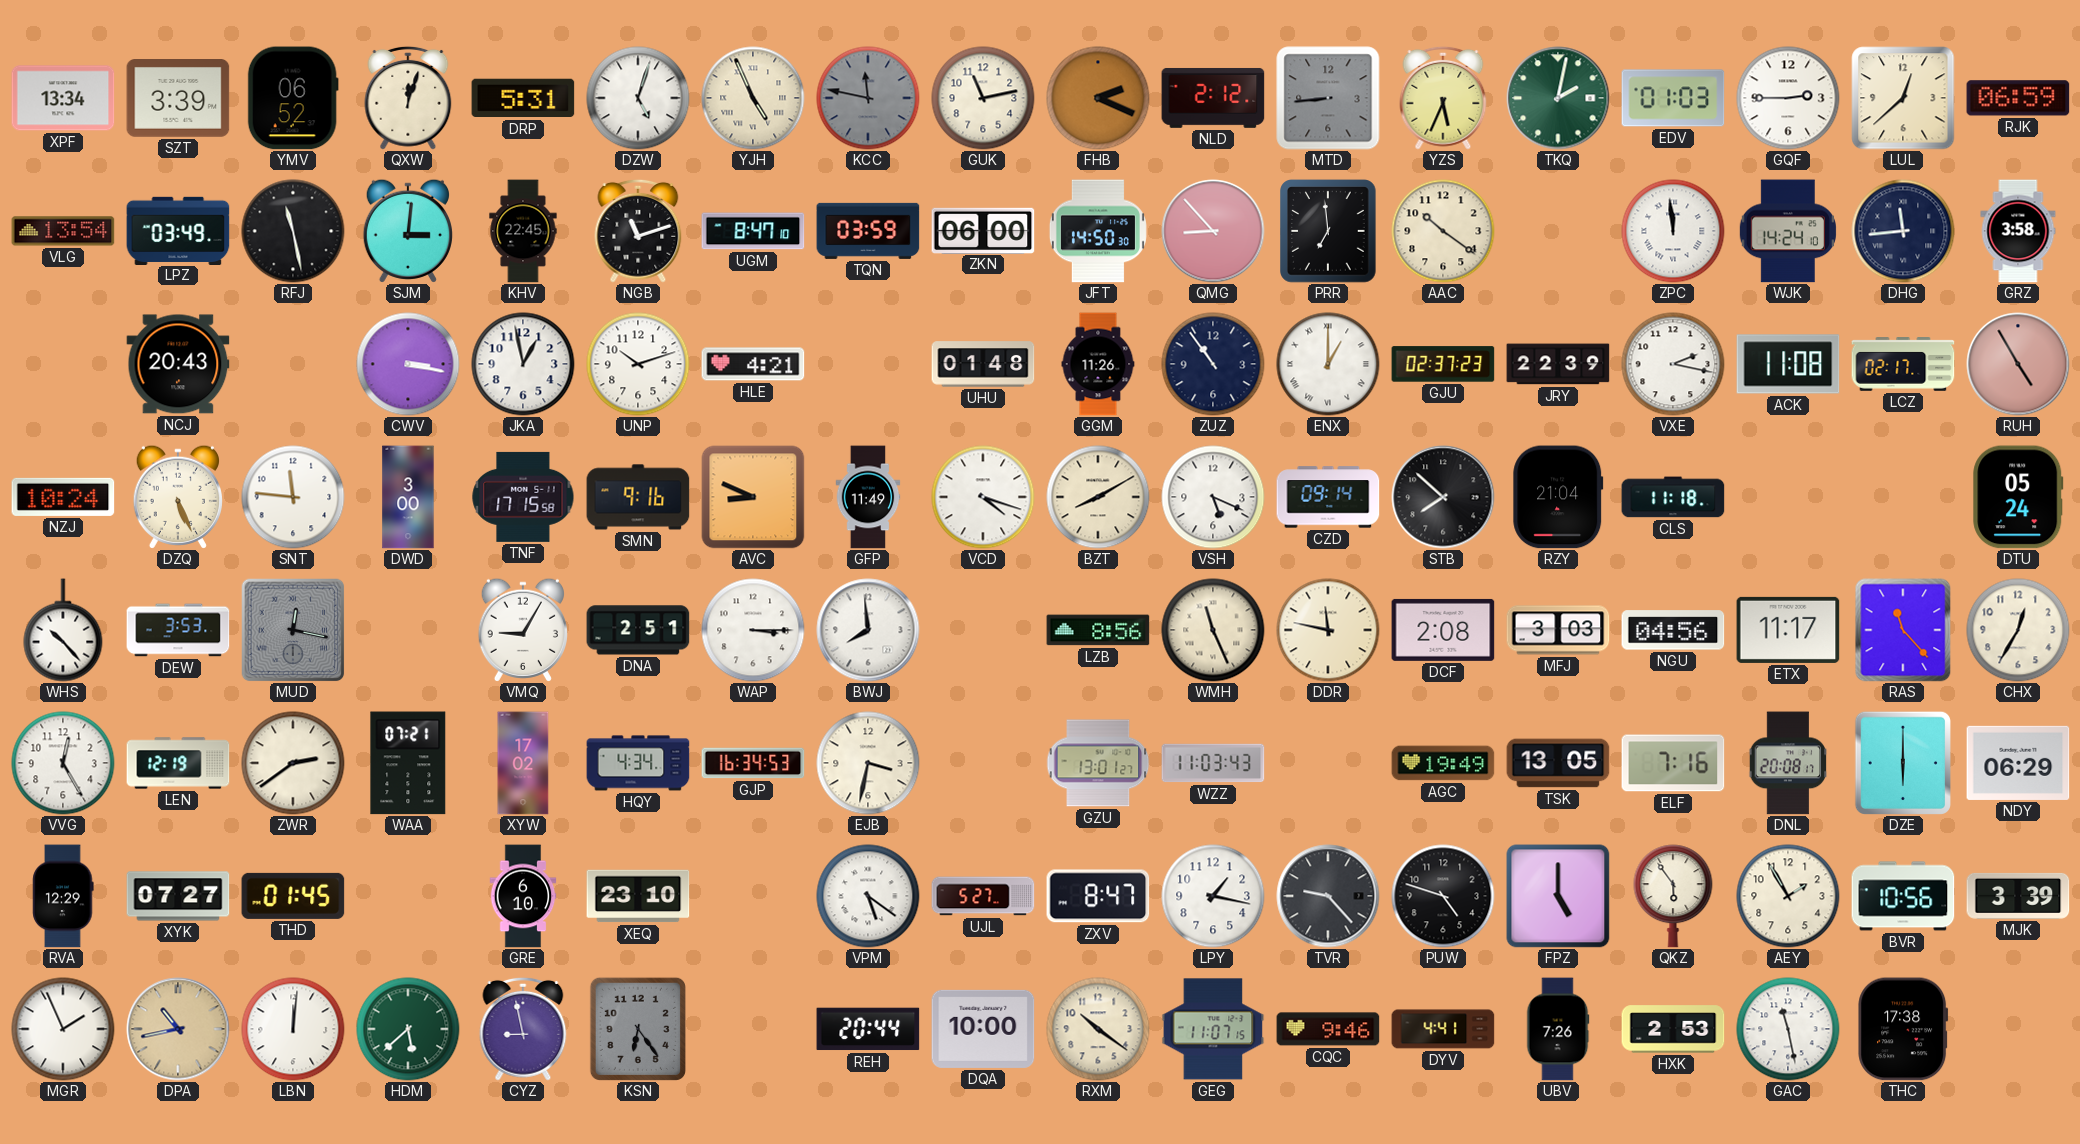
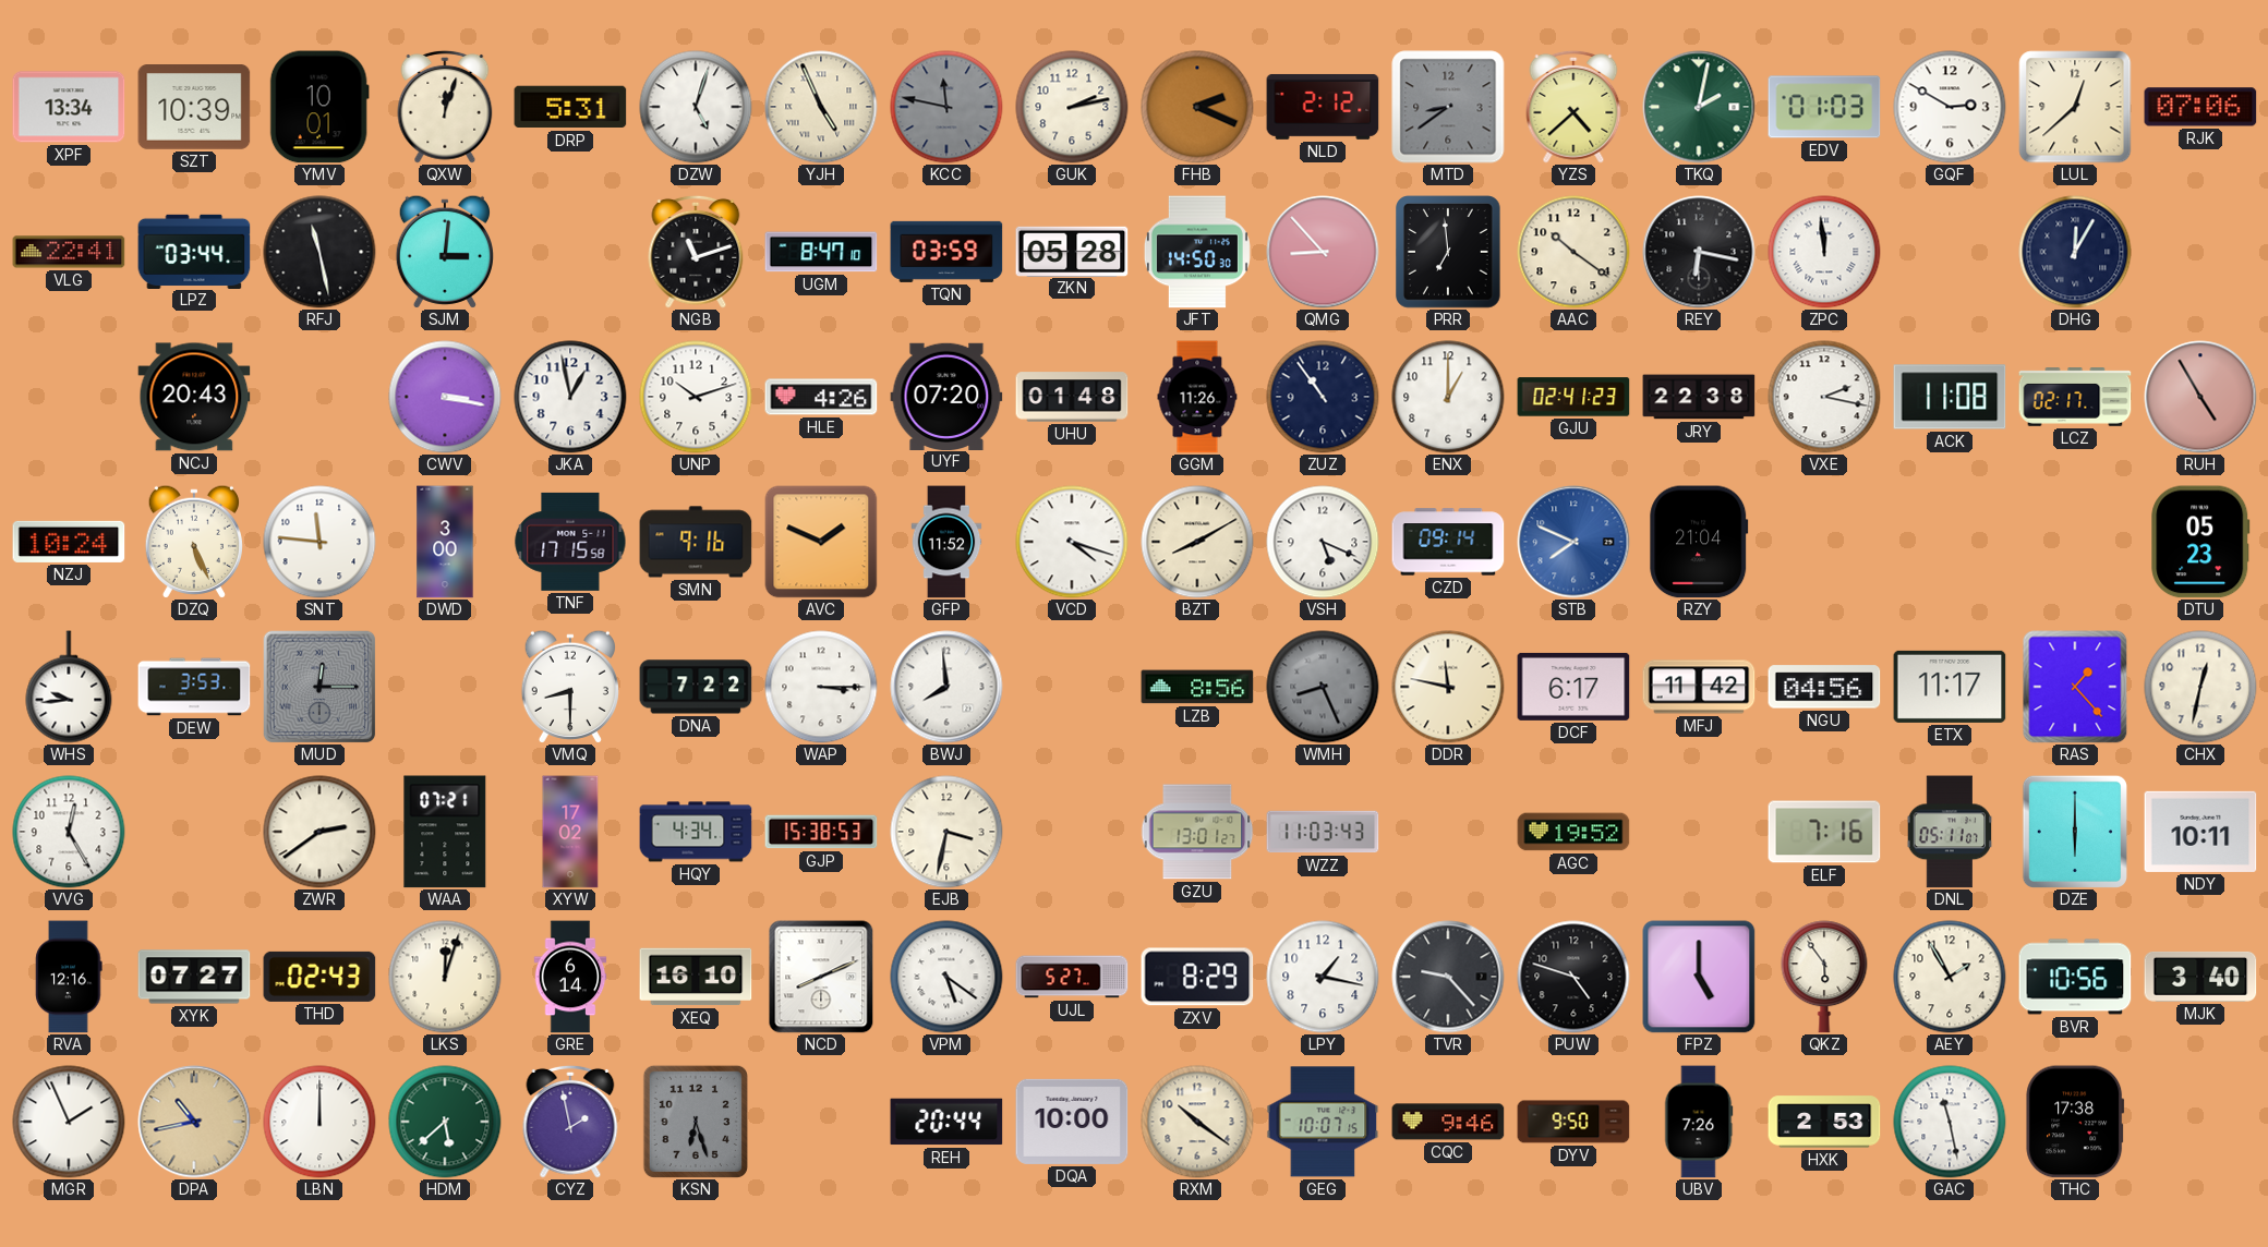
SZT: 3:39 -> 10:39 (194, 108)
YMV: 06:52 -> 10:01 (319, 107)
GUK: 11:13 -> 2:13 (1072, 107)
MTD: 8:44 -> 8:39 (1448, 107)
YZS: 5:34 -> 4:38 (1573, 107)
GQF: 2:45 -> 2:50 (1950, 107)
RJK: 06:59 -> 07:06 (2200, 107)
VLG: 13:54 -> 22:41 (69, 252)
LPZ: 03:49 -> 03:44 (194, 251)
KHV: 22:45 -> none (523, 231)
ZKN: 06:00 -> 05:28 (1072, 251)
REY: none -> 6:17 (1699, 252)
WJK: 14:24 -> none (1788, 231)
DHG: 11:44 -> 12:05 (2075, 252)
GRZ: 3:58 -> none (2018, 231)
HLE: 4:21 -> 4:26 (821, 397)
UYF: none -> 07:20 (946, 396)
ENX numerals: Roman -> Arabic (1448, 397)
GJU: 02:37 -> 02:41 (1573, 397)
JRY: 22:39 -> 22:38 (1699, 397)
AVC: 8:49 -> 1:49 (821, 542)
GFP: 11:49 -> 11:52 (946, 542)
STB: 7:52 -> 7:49 (1573, 542)
STB dial: black -> blue (1573, 542)
CLS: 11:18 -> none (1673, 497)
DTU: 05:24 -> 05:23 (2200, 542)
WHS: 10:23 -> 9:44 (69, 687)
MUD: 12:17 -> 12:15 (319, 687)
VMQ: 9:05 -> 8:30 (570, 687)
DNA: 2:51 -> 7:22 (696, 687)
WMH: 11:26 -> 8:26 (1323, 687)
WMH dial: cream -> grey (1323, 687)
DCF: 2:08 -> 6:17 (1573, 687)
MFJ: 3:03 -> 11:42 (1699, 687)
RAS: 11:23 -> 1:23 (2075, 687)
CHX: 12:35 -> 12:32 (2200, 687)
LEN: 12:19 -> none (178, 763)
GJP: 16:34 -> 15:38 (821, 832)
AGC: 19:49 -> 19:52 (1573, 832)
TSK: 13:05 -> none (1558, 763)
DNL: 20:08 -> 05:11 (1950, 832)
NDY: 06:29 -> 10:11 (2200, 832)
RVA: 12:29 -> 12:16 (69, 977)
THD: 01:45 -> 02:43 (319, 977)
LKS: none -> 12:03 (445, 977)
GRE: 6:10 -> 6:14 (570, 977)
XEQ: 23:10 -> 16:10 (696, 977)
NCD: none -> 8:11 (821, 977)
ZXV: 8:47 -> 8:29 (1197, 977)
MJK: 3:39 -> 3:40 (2200, 977)
LBN: 12:01 -> 12:00 (319, 1122)
CYZ: 8:58 -> 1:58 (570, 1122)
KSN: 6:24 -> 6:27 (696, 1121)
GEG: 11:07 -> 10:07 (1323, 1122)
DYV: 4:41 -> 9:50 (1573, 1122)
